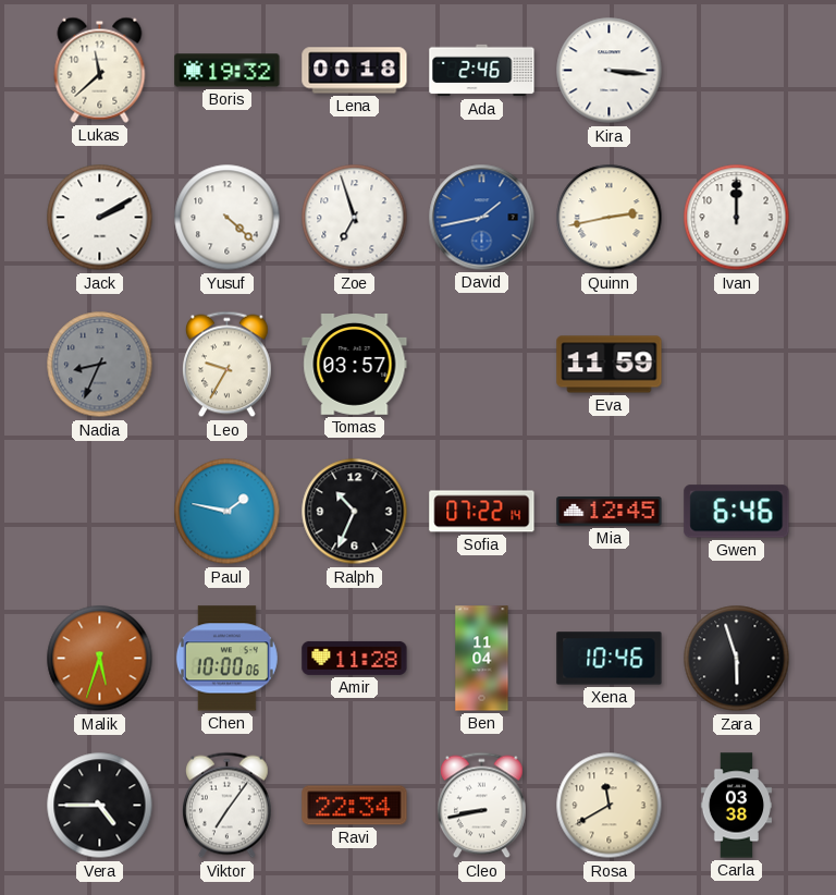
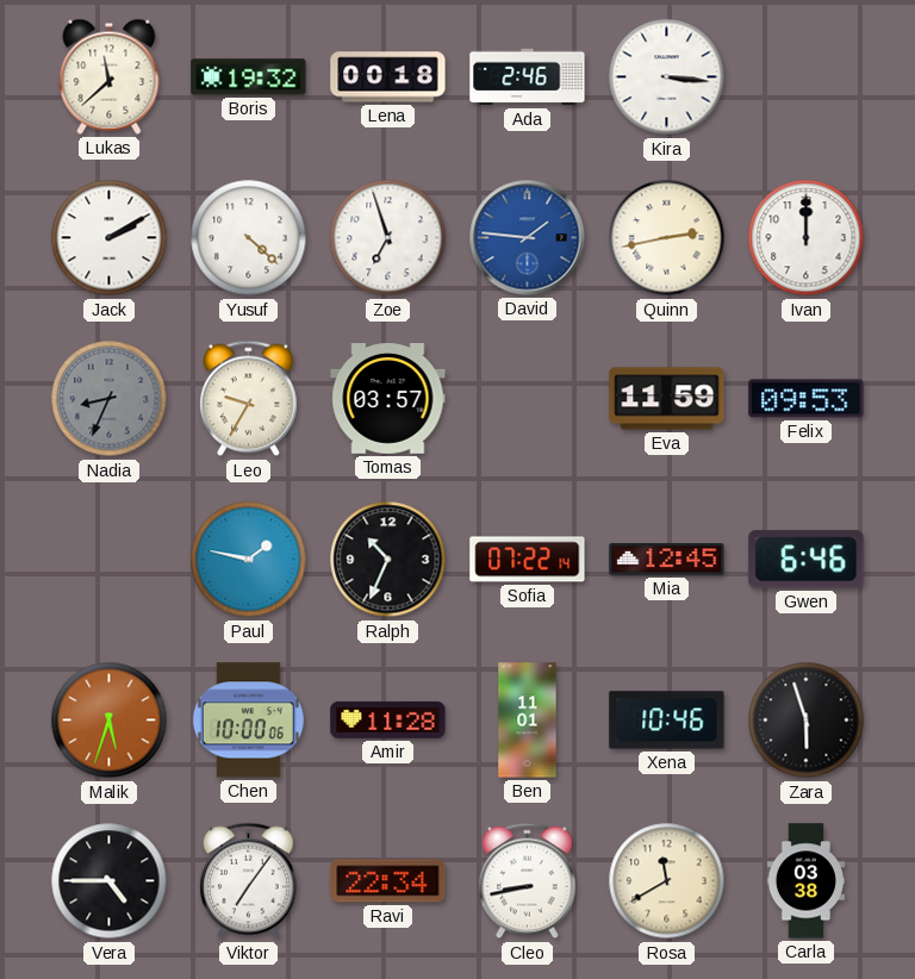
David: 1:43 -> 1:46 (528, 238)
Felix: none -> 09:53 (807, 399)
Ben: 11:04 -> 11:01 (528, 721)
